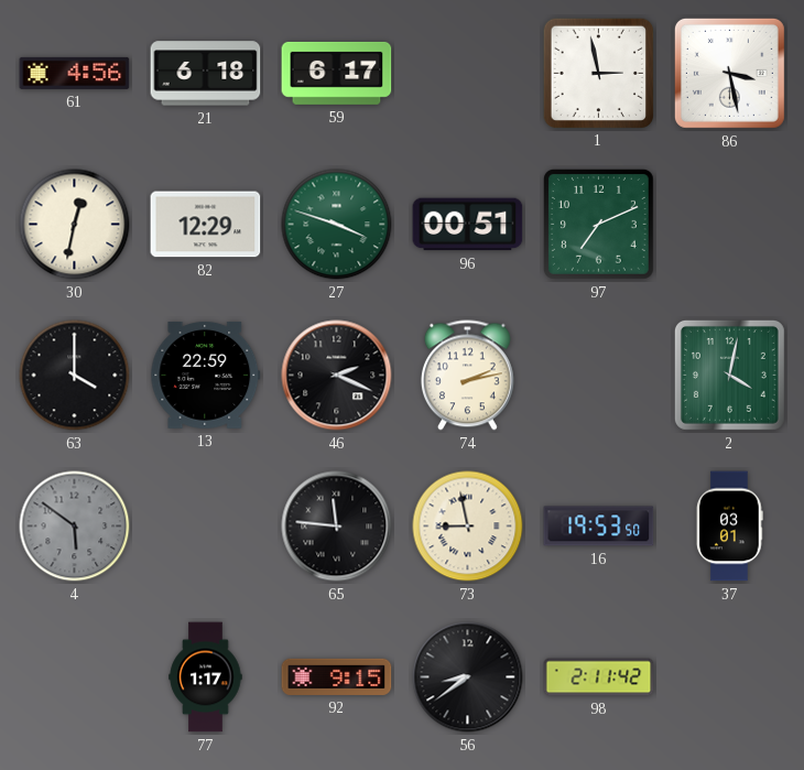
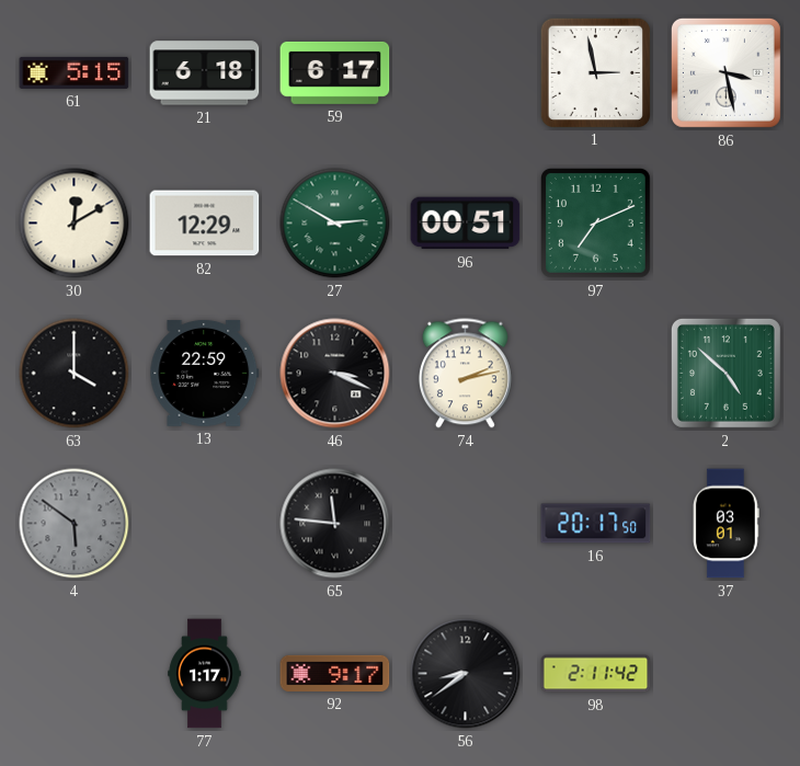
61: 4:56 -> 5:15 (75, 72)
30: 12:32 -> 12:10 (75, 224)
27: 3:48 -> 2:50 (335, 224)
46: 2:19 -> 3:19 (335, 374)
2: 4:02 -> 4:52 (725, 373)
73: 8:58 -> none (468, 527)
16: 19:53 -> 20:17 (596, 524)
92: 9:15 -> 9:17 (335, 673)
